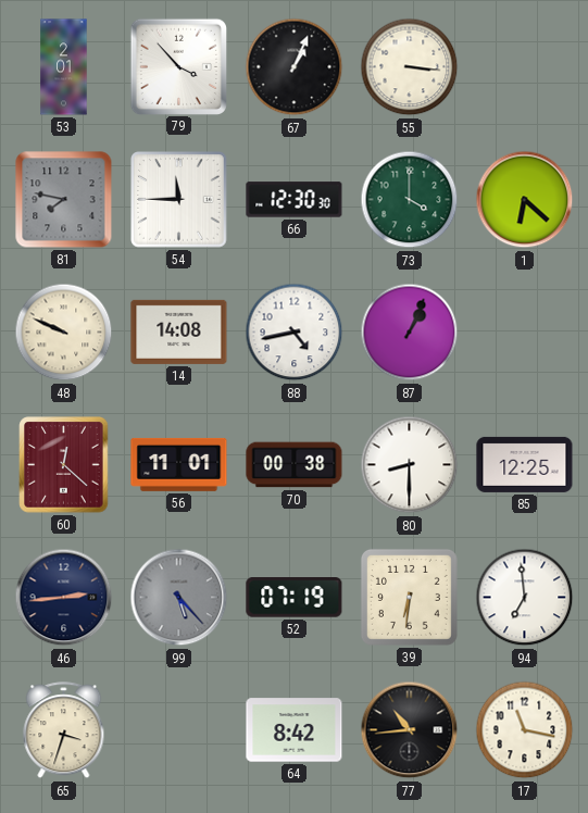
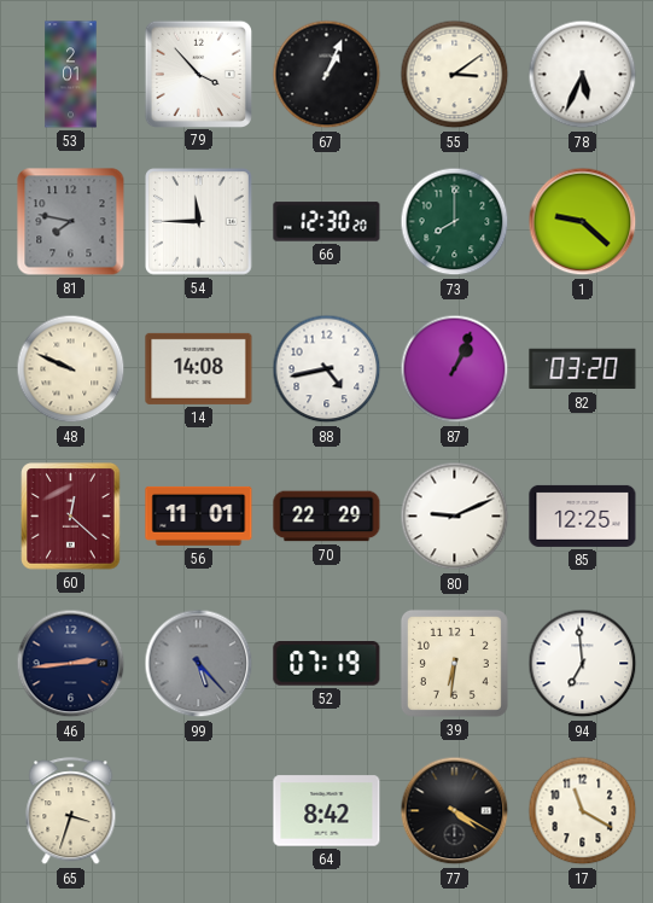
55: 3:16 -> 3:09 (455, 75)
78: none -> 5:34 (583, 75)
66: 12:30:30 -> 12:30:20 (327, 222)
73: 4:00 -> 8:00 (455, 222)
1: 6:22 -> 9:22 (583, 222)
82: none -> 03:20 (583, 369)
70: 00:38 -> 22:29 (327, 517)
80: 8:30 -> 9:11 (455, 517)
77: 10:44 -> 4:20 (455, 811)
17: 11:17 -> 11:20 (583, 811)
